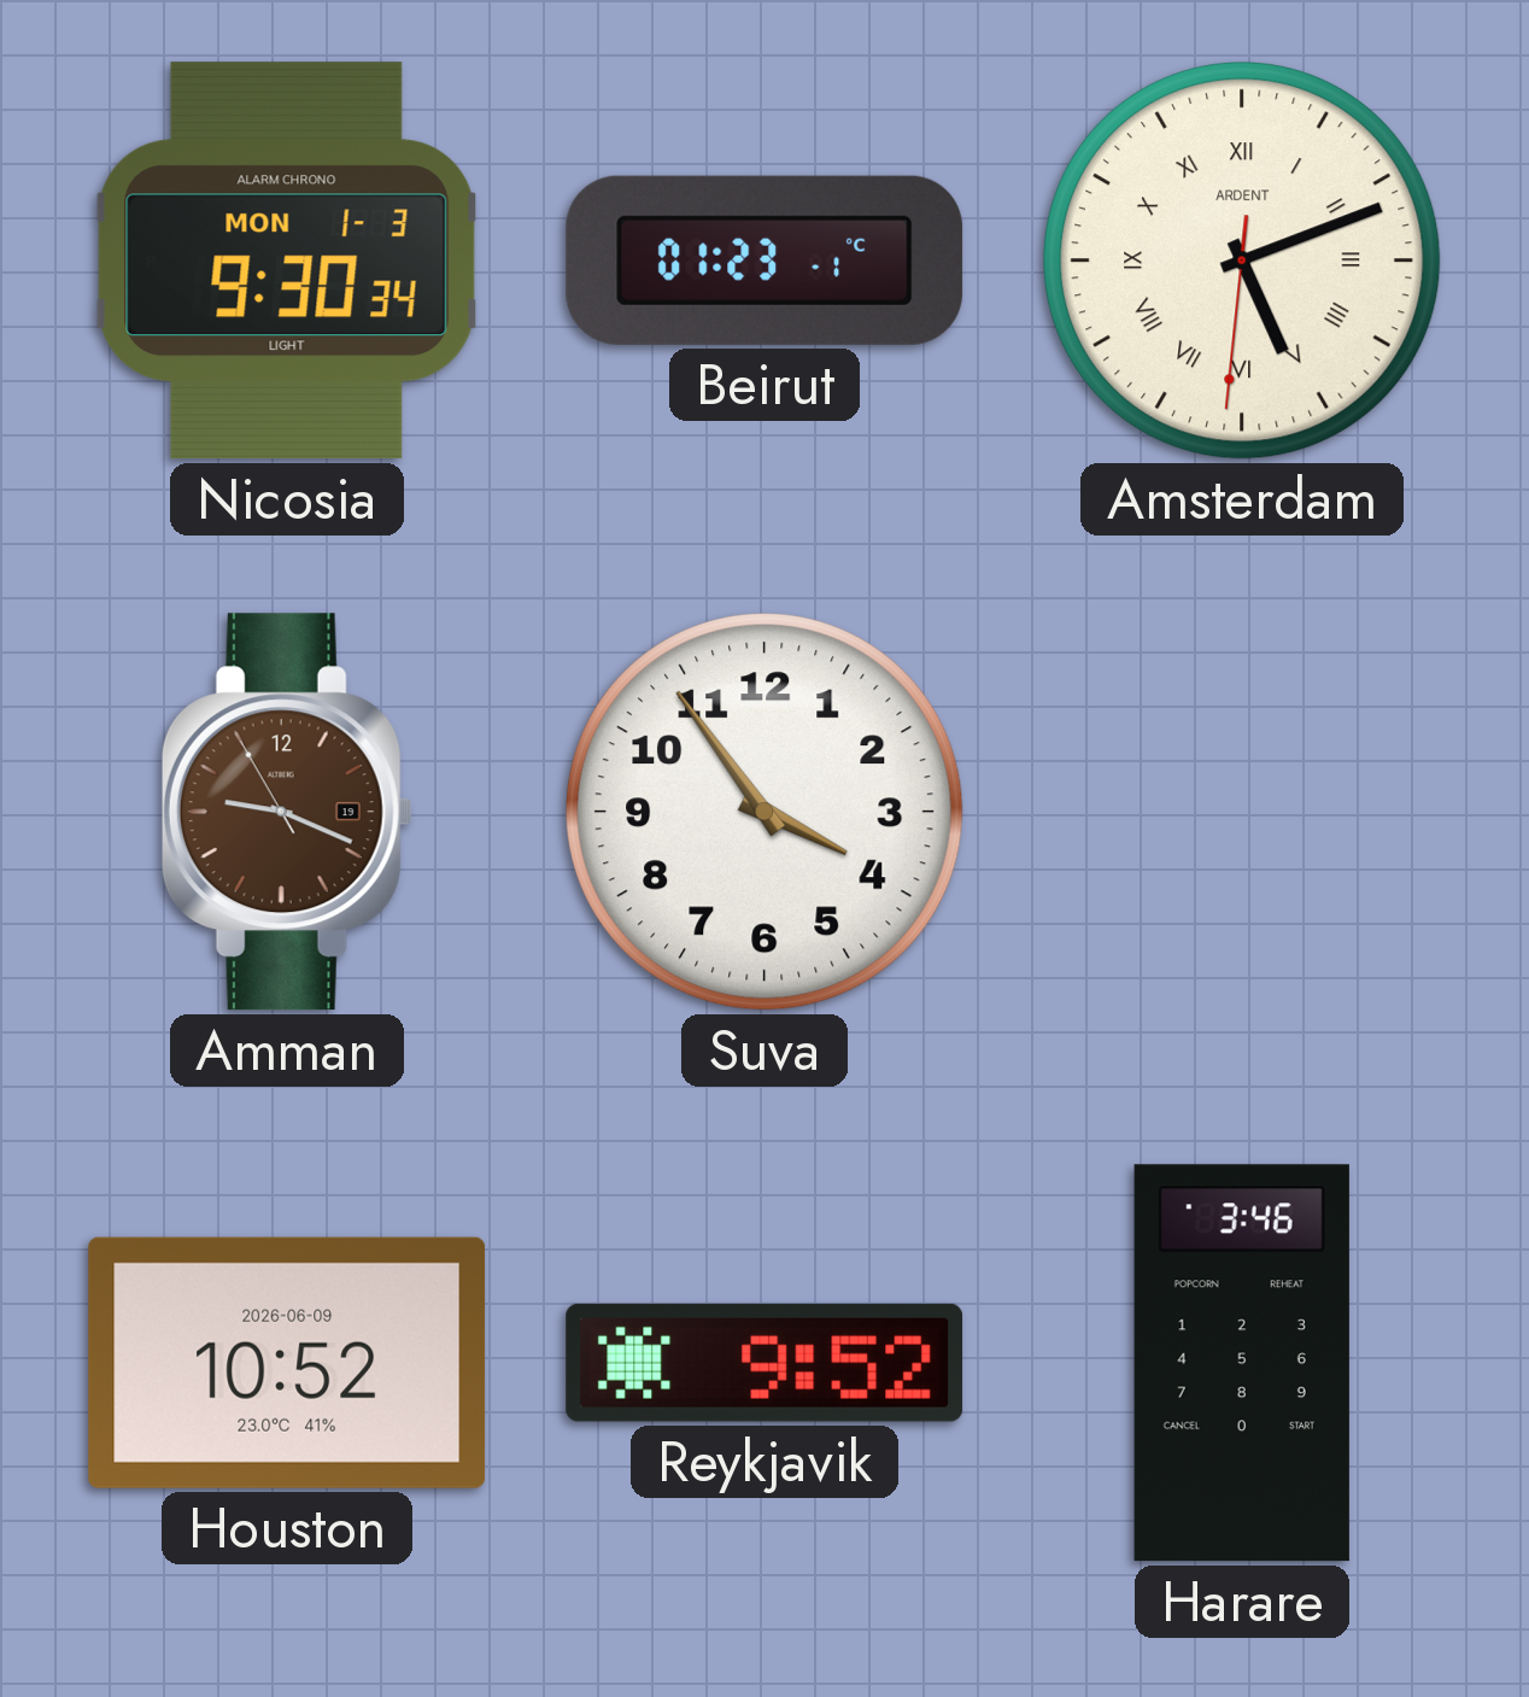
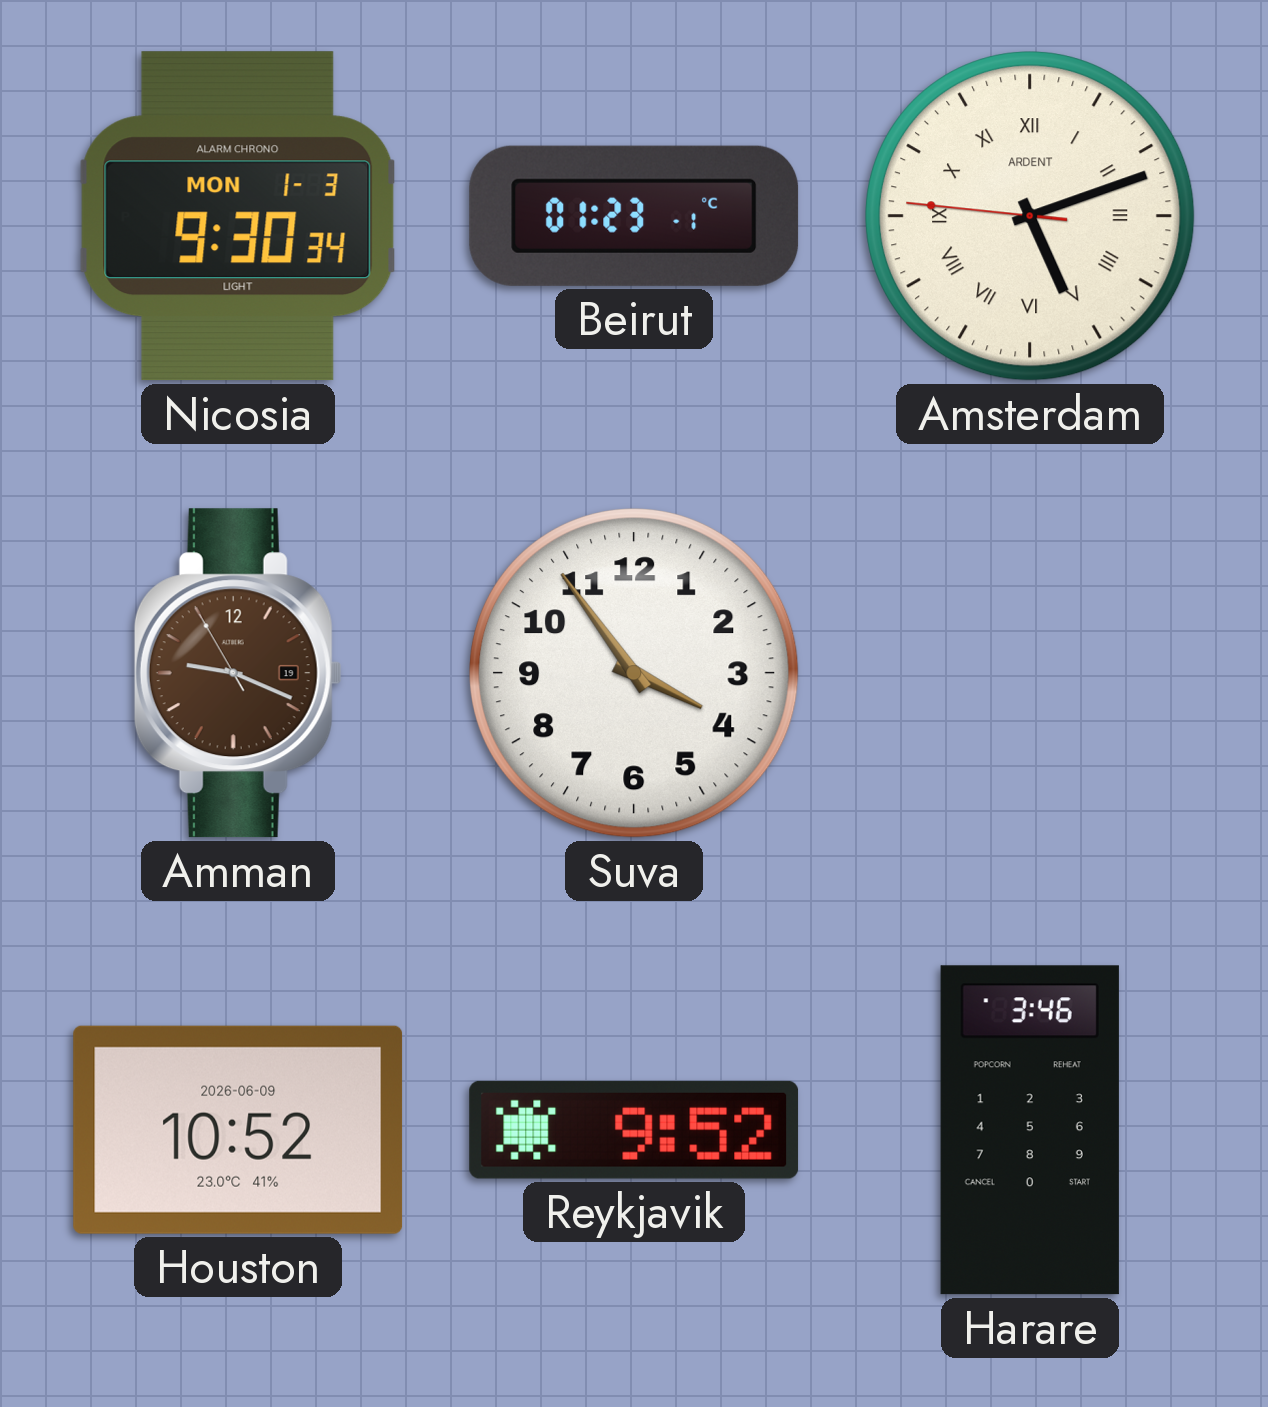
Amsterdam: 5:11:31 -> 5:11:46 (1030, 216)
